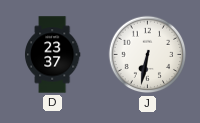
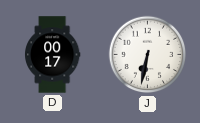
D: 23:37 -> 00:17 (52, 55)
